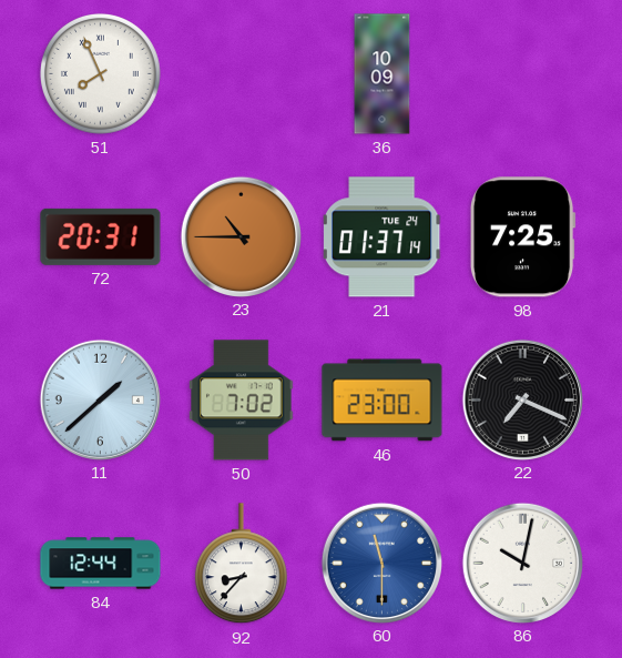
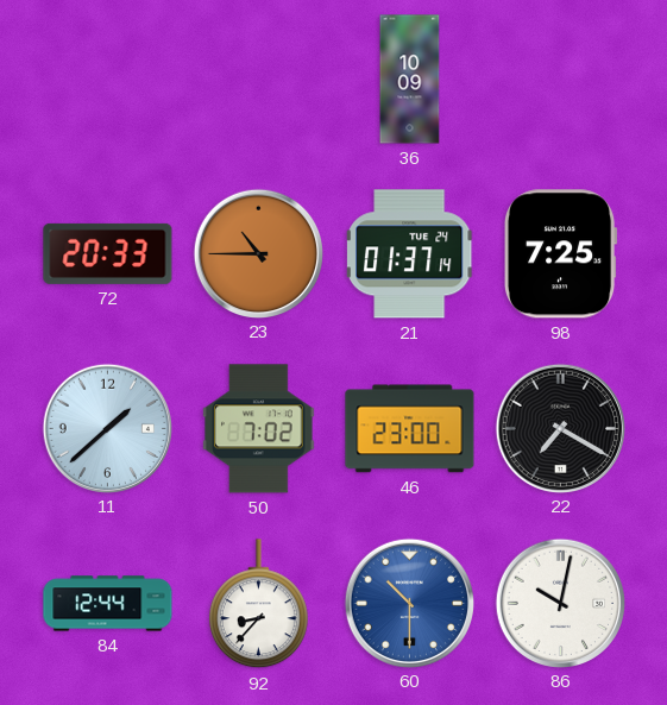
51: 7:56 -> none (100, 73)
72: 20:31 -> 20:33 (108, 253)
22: 7:19 -> 7:20 (560, 428)
60: 11:30 -> 10:30 (409, 603)
